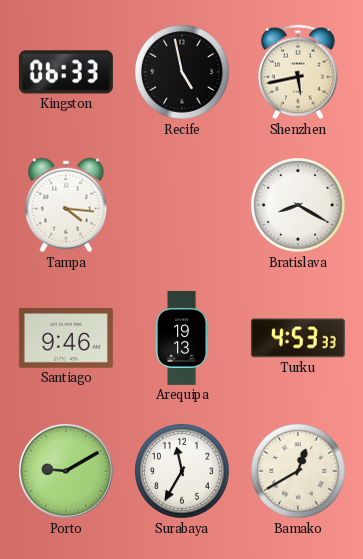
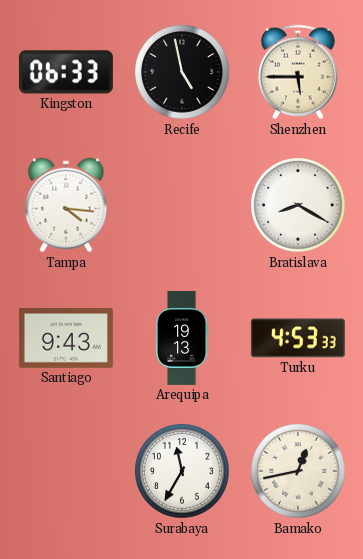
Shenzhen: 5:43 -> 5:45 (299, 72)
Santiago: 9:46 -> 9:43 (66, 339)
Porto: 9:10 -> none (66, 471)
Bamako: 12:40 -> 12:43 (299, 472)
